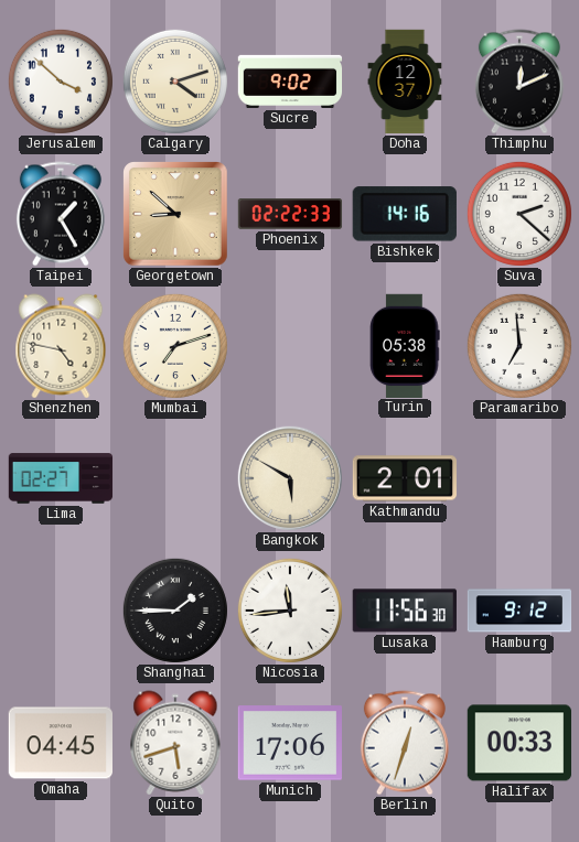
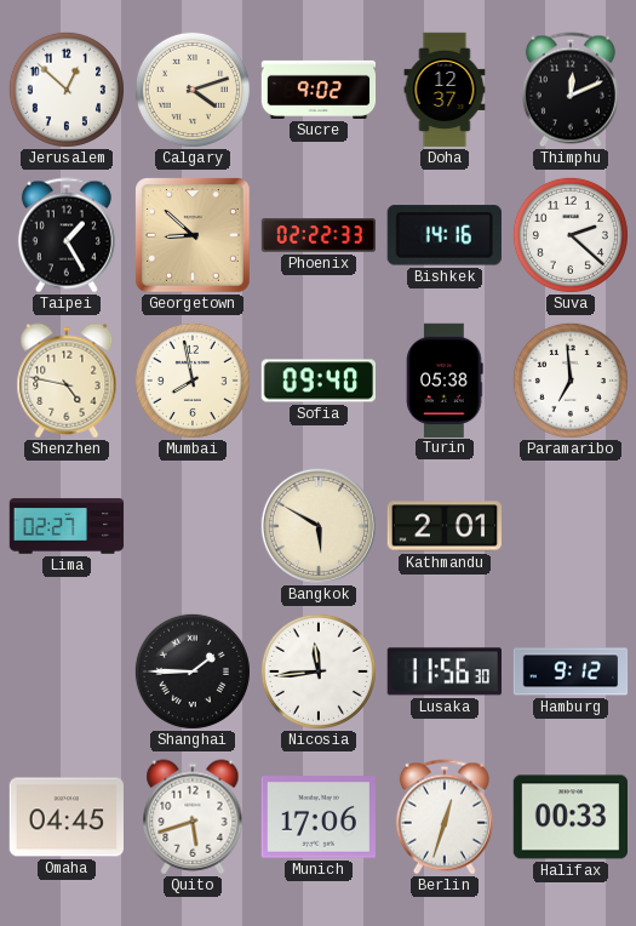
Jerusalem: 3:52 -> 12:52 (67, 90)
Mumbai: 7:12 -> 7:58 (193, 381)
Sofia: none -> 09:40 (317, 381)
